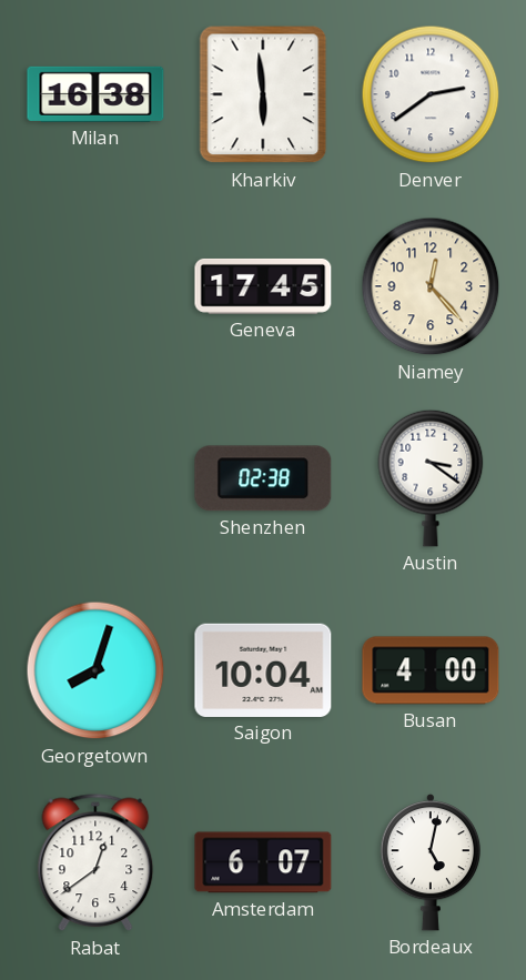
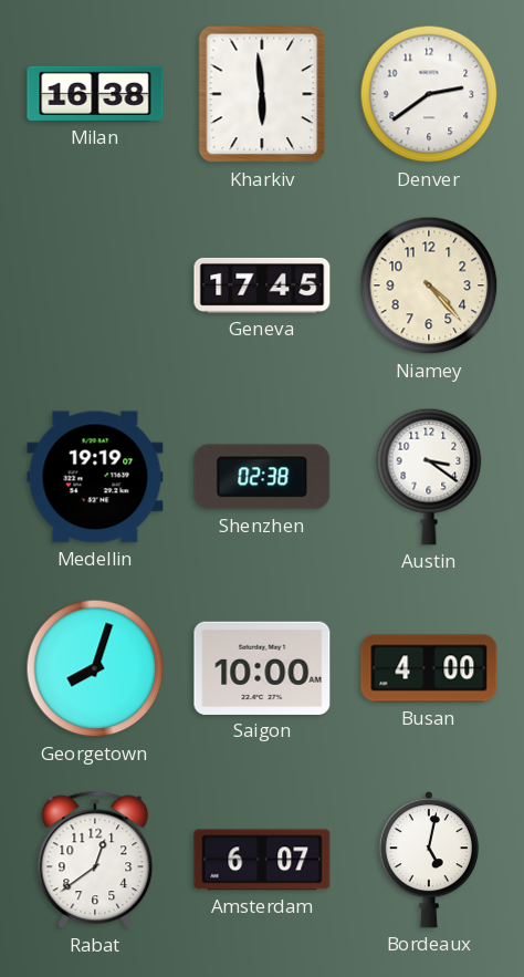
Niamey: 12:23 -> 4:23 (429, 285)
Medellin: none -> 19:19 (95, 477)
Saigon: 10:04 -> 10:00 (262, 668)
